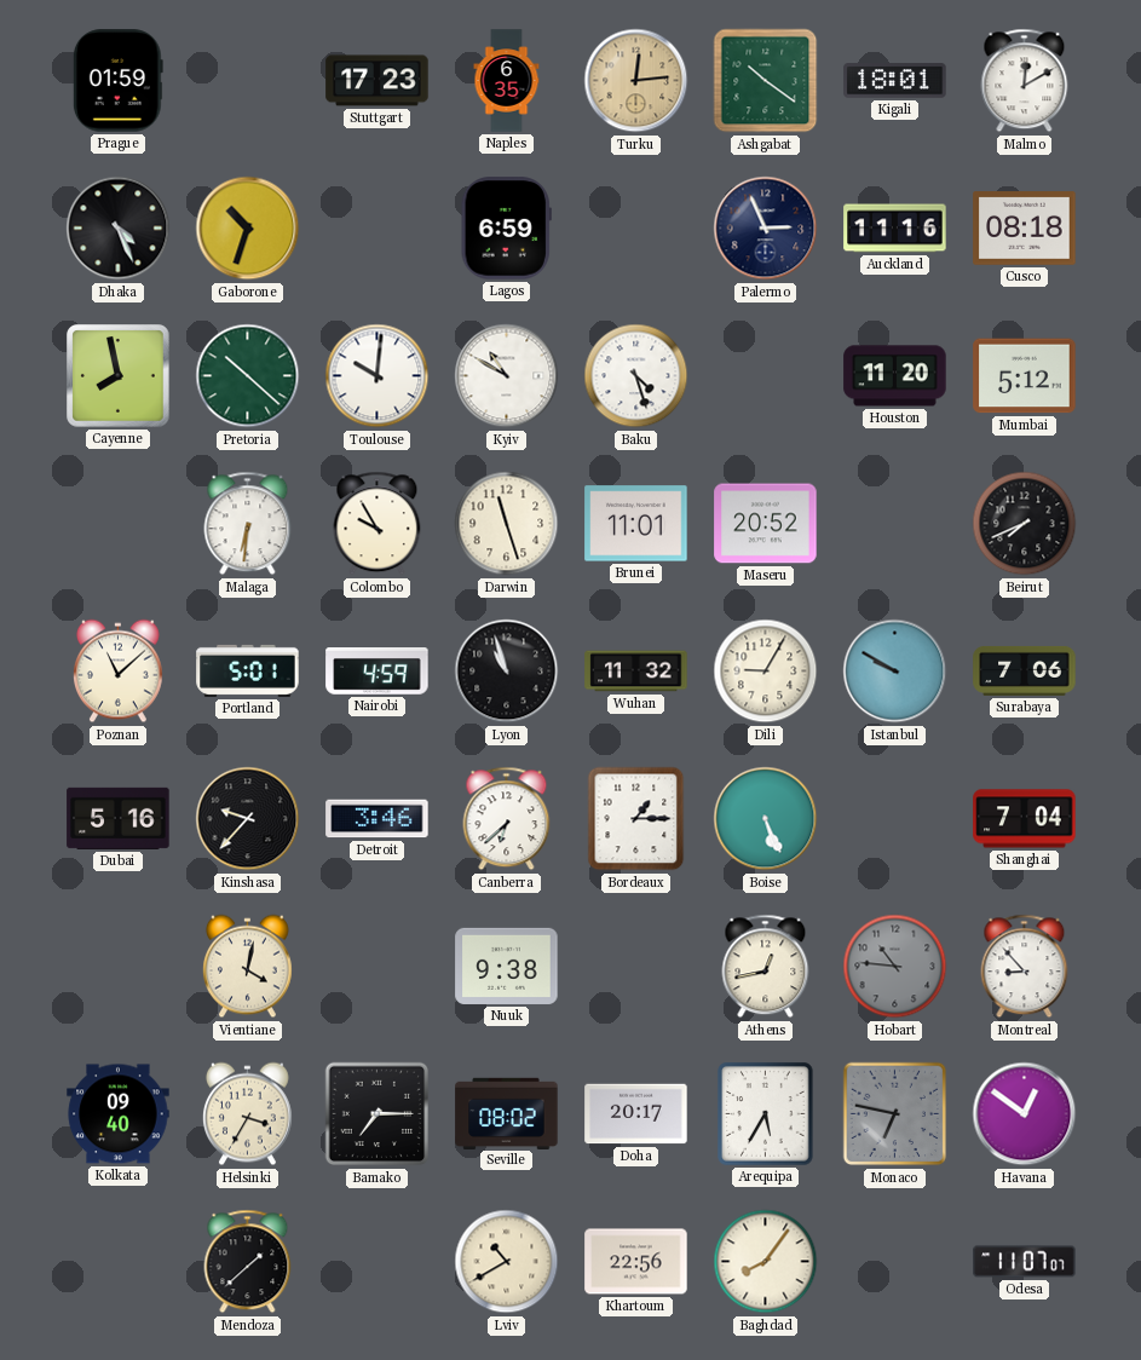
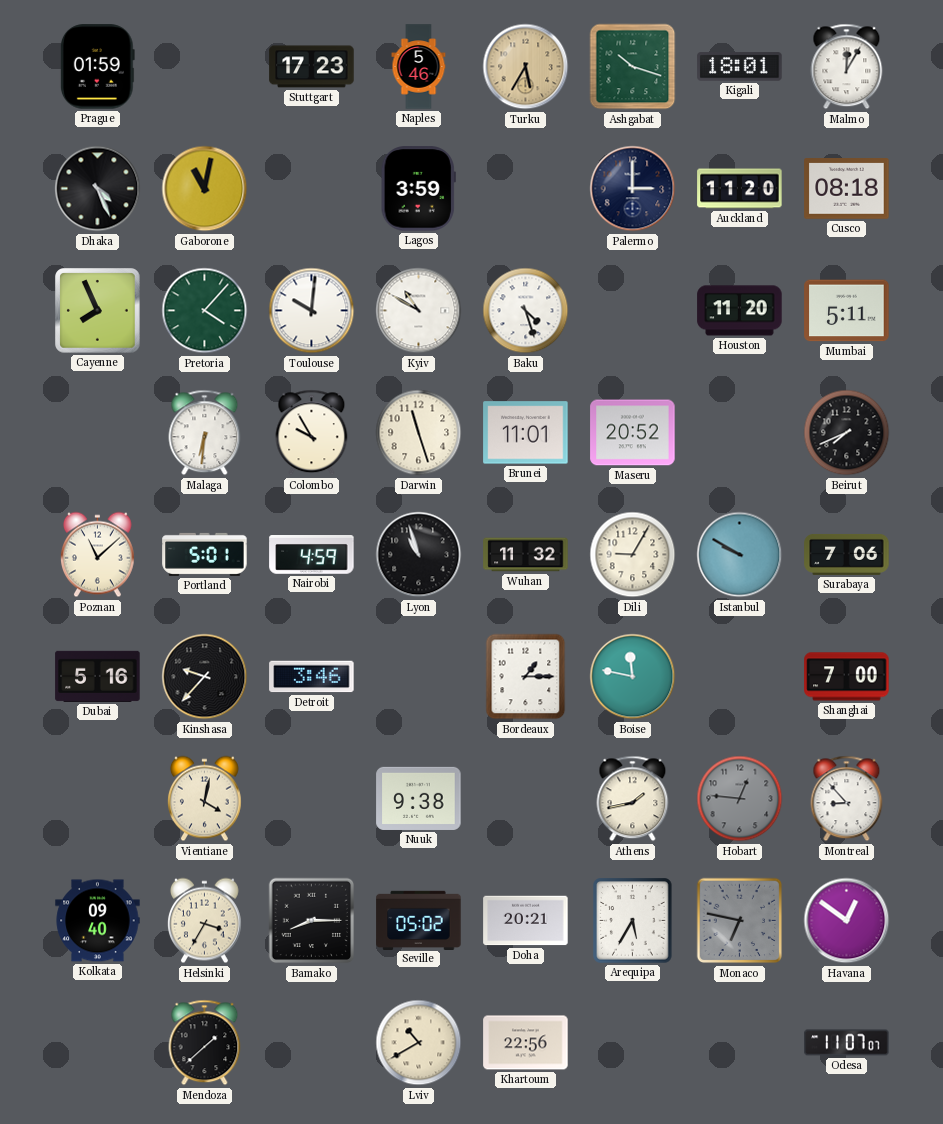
Naples: 6:35 -> 5:46 (419, 67)
Turku: 12:14 -> 5:35 (526, 67)
Ashgabat: 10:21 -> 10:18 (633, 67)
Malmo: 12:10 -> 12:05 (847, 67)
Gaborone: 10:33 -> 11:02 (205, 189)
Lagos: 6:59 -> 3:59 (418, 189)
Palermo: 2:56 -> 3:00 (633, 189)
Auckland: 11:16 -> 11:20 (740, 189)
Cayenne: 7:58 -> 7:56 (98, 311)
Pretoria: 10:22 -> 4:07 (205, 311)
Mumbai: 5:12 -> 5:11 (847, 311)
Canberra: 6:38 -> none (507, 819)
Boise: 5:26 -> 11:47 (633, 677)
Shanghai: 7:04 -> 7:00 (847, 677)
Athens: 12:43 -> 1:43 (633, 799)
Hobart: 10:46 -> 12:46 (740, 799)
Bamako: 7:15 -> 8:15 (312, 921)
Seville: 08:02 -> 05:02 (419, 920)
Doha: 20:17 -> 20:21 (526, 921)
Baghdad: 8:06 -> none (766, 1262)
